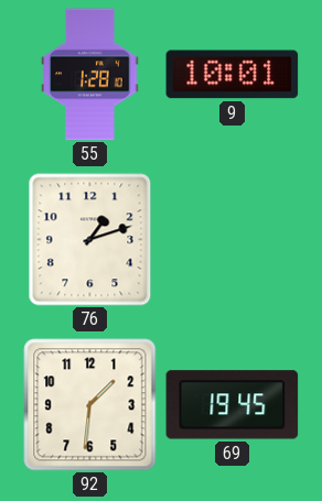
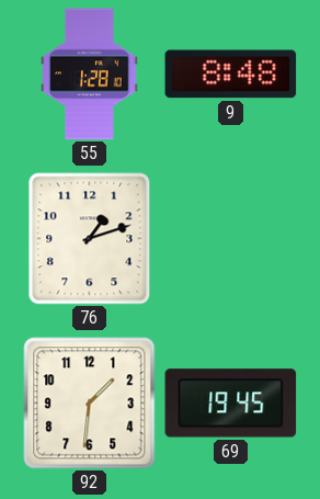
9: 10:01 -> 8:48 (231, 75)
